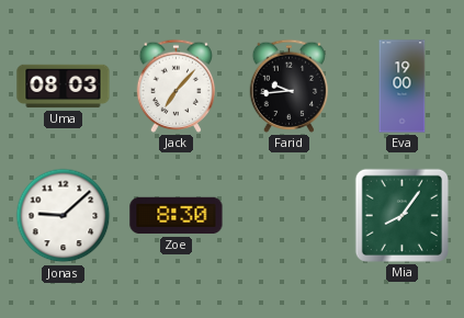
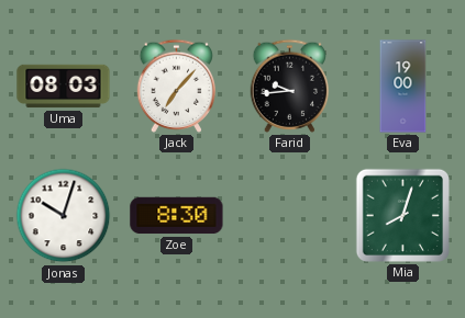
Jonas: 9:08 -> 10:03 (64, 216)
Mia: 8:06 -> 8:03 (402, 215)
